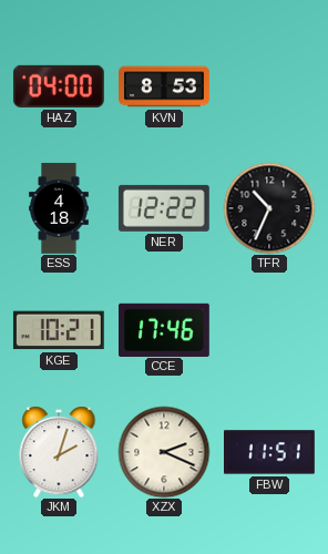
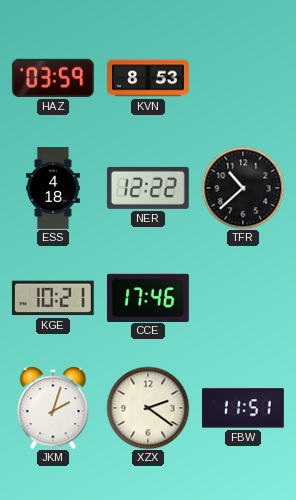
HAZ: 04:00 -> 03:59 (53, 78)
TFR: 10:34 -> 10:38 (243, 188)
XZX: 2:19 -> 2:21 (148, 408)
